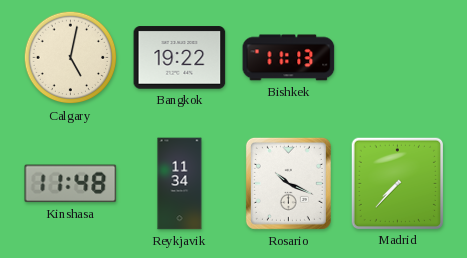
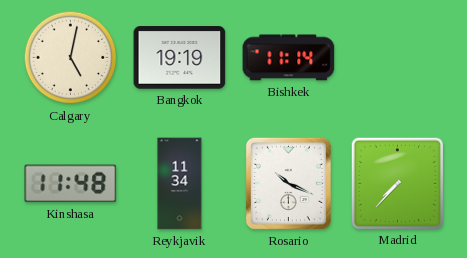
Bangkok: 19:22 -> 19:19 (180, 58)
Bishkek: 11:13 -> 11:14 (289, 58)
